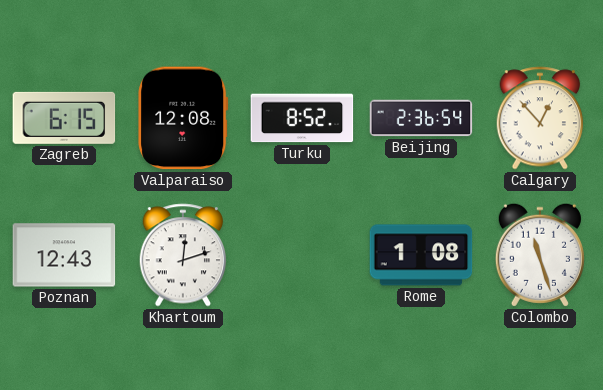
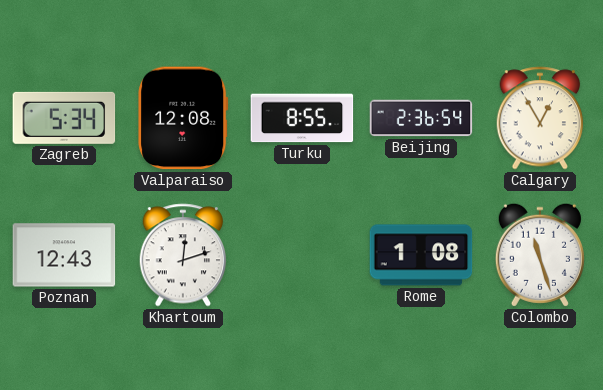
Zagreb: 6:15 -> 5:34 (64, 118)
Turku: 8:52 -> 8:55 (302, 118)
Calgary: 12:53 -> 12:55 (540, 118)
